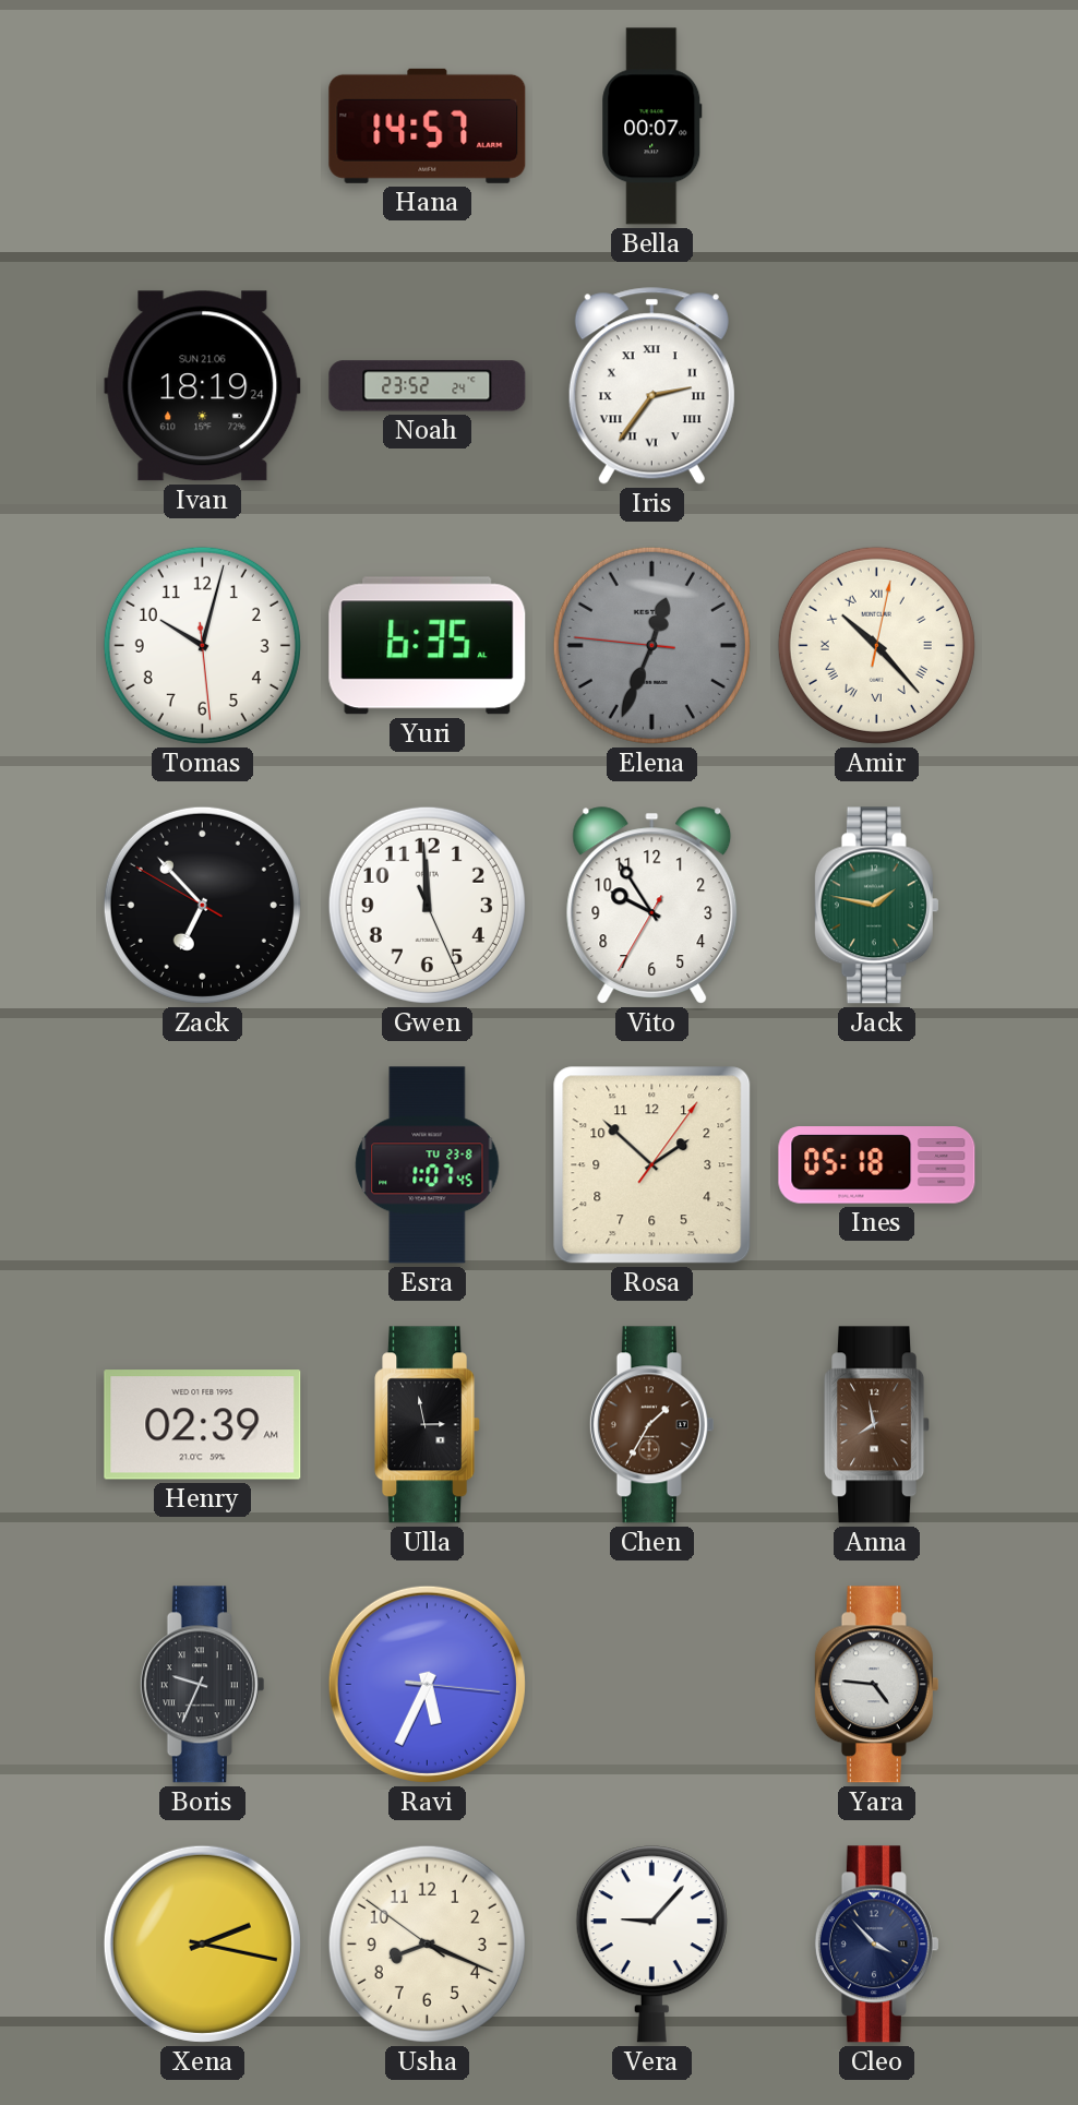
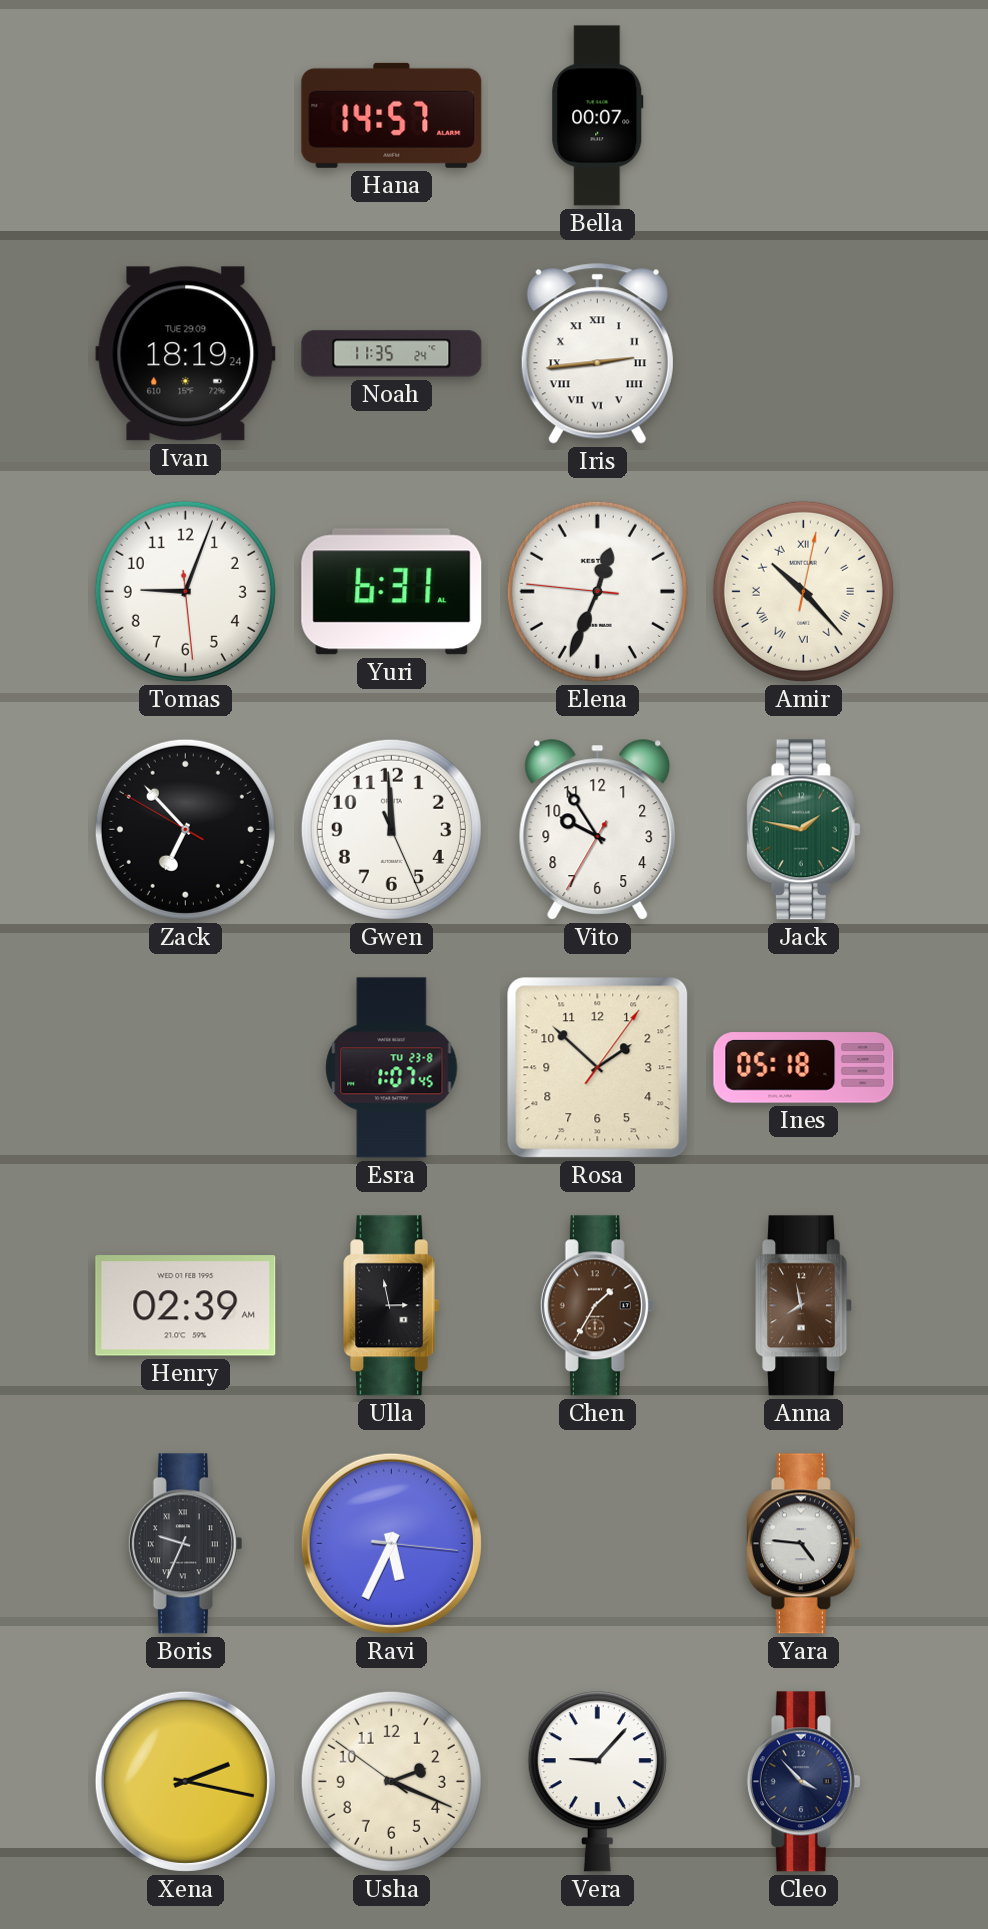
Ivan date: SUN 21.06 -> TUE 29.09 (186, 354)
Noah: 23:52 -> 11:35 (392, 354)
Iris: 2:36 -> 2:44 (597, 354)
Tomas: 10:02 -> 9:03 (185, 591)
Yuri: 6:35 -> 6:31 (392, 592)
Elena dial: grey -> white (597, 591)
Usha: 8:18 -> 2:18 (391, 1781)
